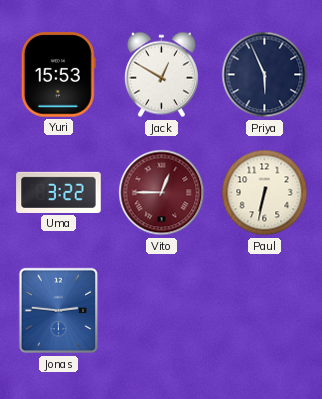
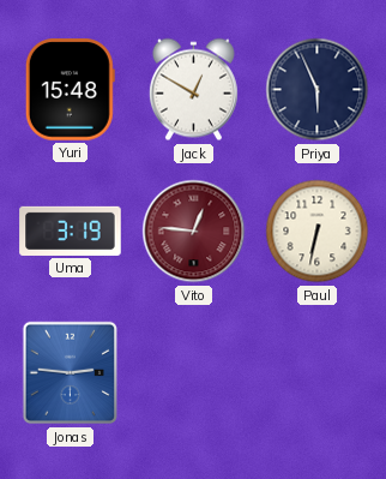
Yuri: 15:53 -> 15:48 (70, 90)
Uma: 3:22 -> 3:19 (71, 230)
Vito: 12:45 -> 12:46 (194, 232)
